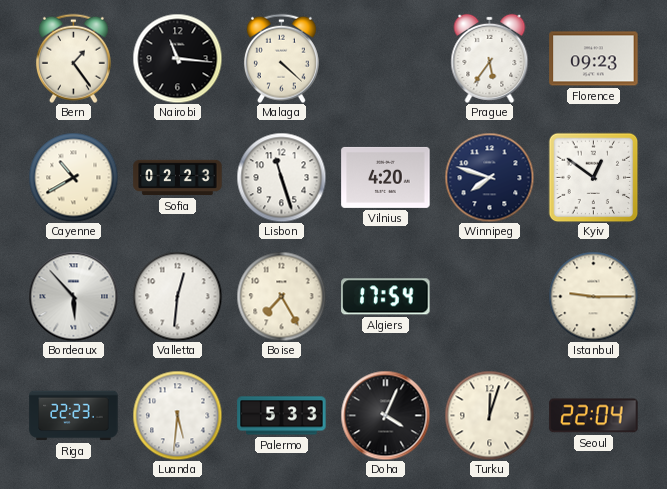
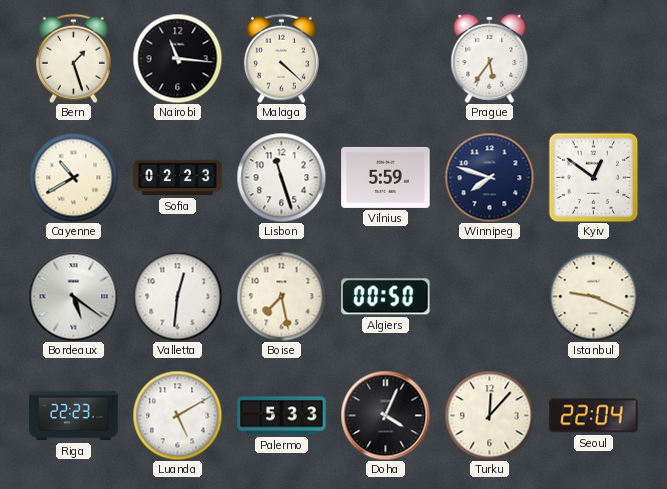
Bern: 1:24 -> 1:27 (73, 58)
Florence: 09:23 -> none (594, 59)
Vilnius: 4:20 -> 5:59 (386, 177)
Bordeaux: 5:53 -> 5:21 (73, 296)
Boise: 7:25 -> 7:28 (281, 296)
Algiers: 17:54 -> 00:50 (386, 297)
Istanbul: 9:15 -> 9:19 (593, 296)
Luanda: 5:31 -> 5:10 (177, 415)
Turku: 12:03 -> 12:07 (489, 415)
